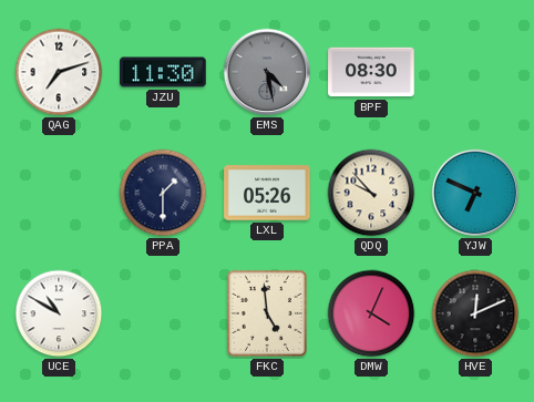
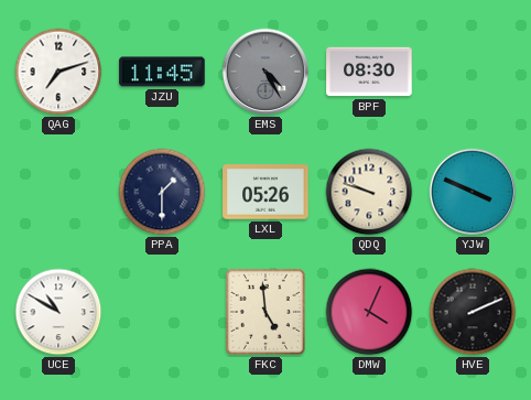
JZU: 11:30 -> 11:45 (162, 72)
EMS: 4:28 -> 4:25 (265, 72)
QDQ: 9:53 -> 9:48 (369, 192)
YJW: 6:49 -> 3:49 (473, 192)
HVE: 12:11 -> 2:11 (473, 312)
